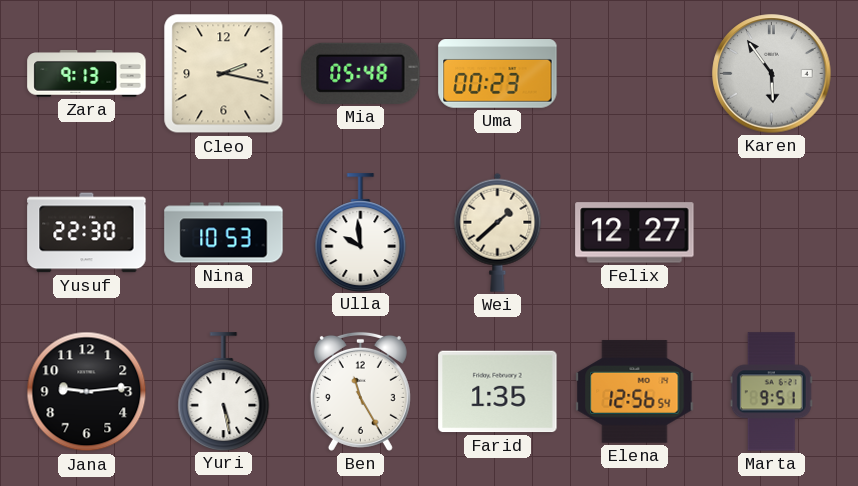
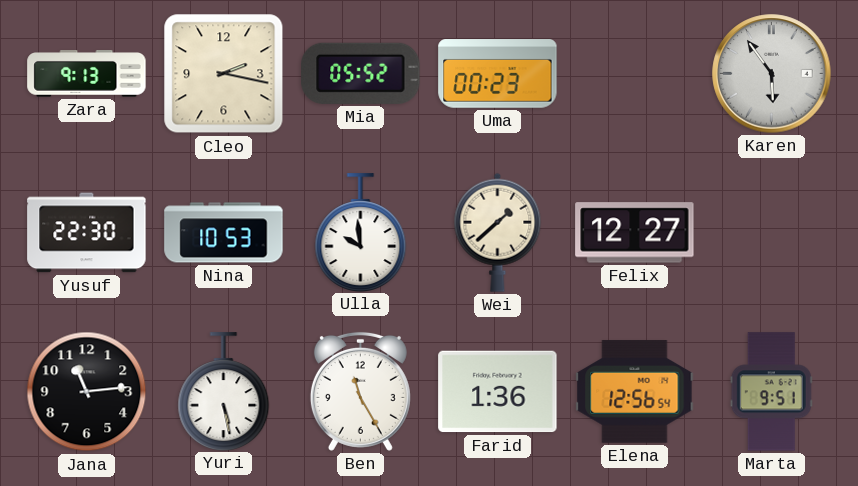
Mia: 05:48 -> 05:52 (361, 73)
Jana: 9:14 -> 11:14 (87, 392)
Farid: 1:35 -> 1:36 (498, 392)
